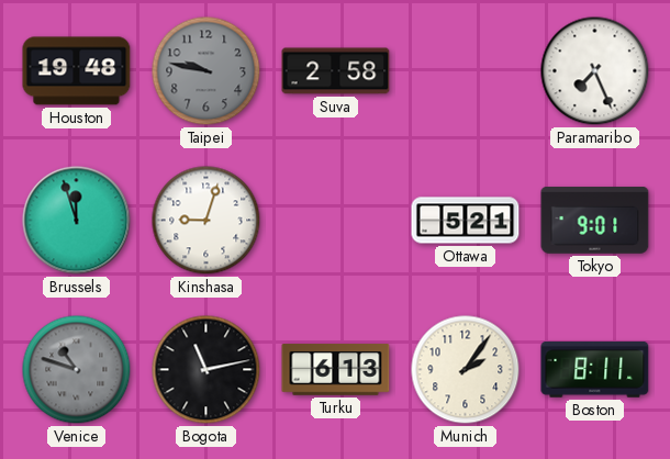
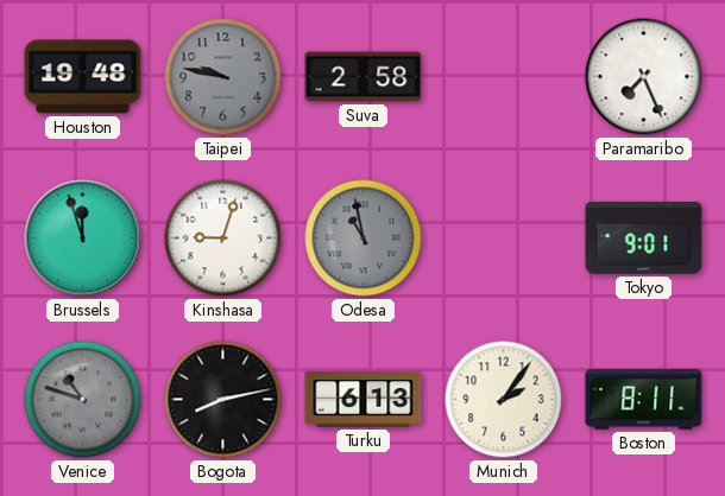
Odesa: none -> 10:58 (364, 239)
Ottawa: 5:21 -> none (466, 221)
Bogota: 11:13 -> 8:13 (223, 400)
